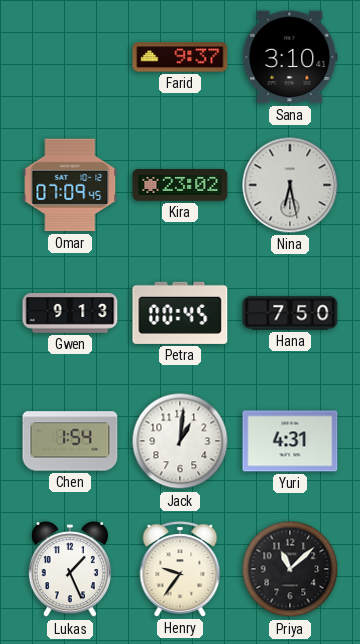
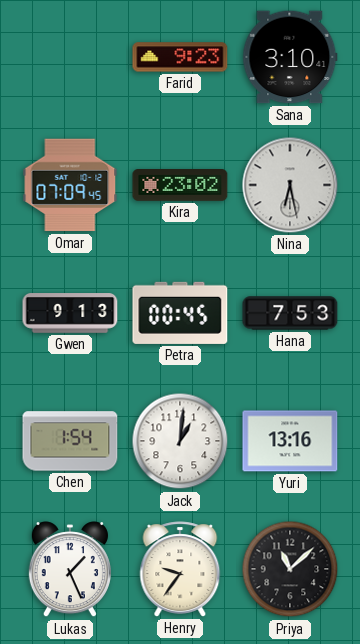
Farid: 9:37 -> 9:23 (180, 57)
Hana: 7:50 -> 7:53 (290, 313)
Yuri: 4:31 -> 13:16 (290, 441)
